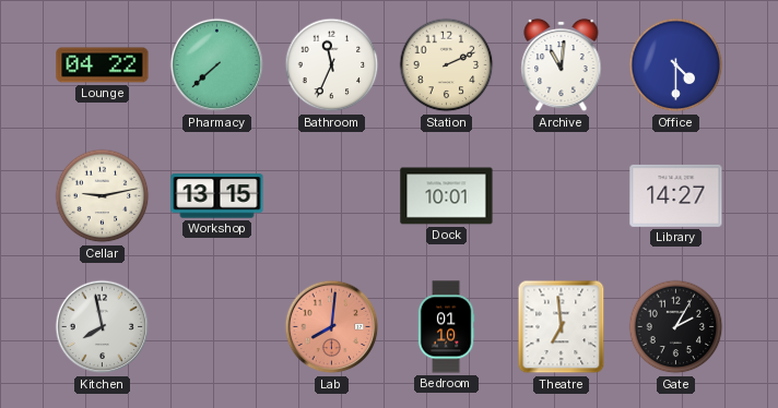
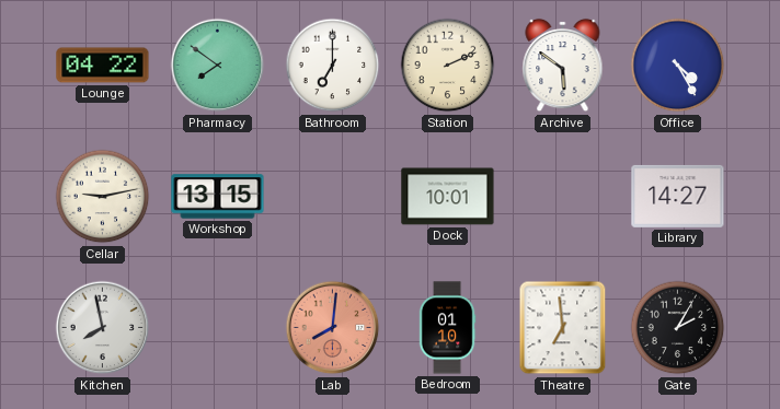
Pharmacy: 7:38 -> 7:51 (218, 66)
Bathroom: 11:34 -> 7:00 (333, 66)
Archive: 11:01 -> 5:51 (563, 66)
Office: 4:30 -> 4:25 (678, 66)
